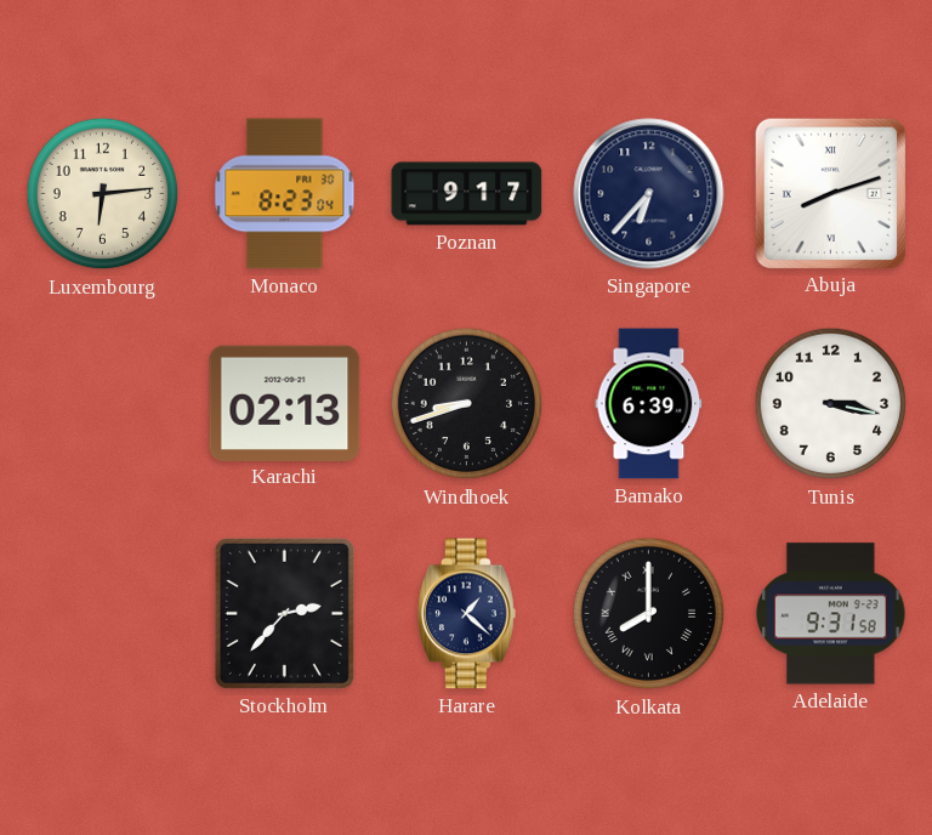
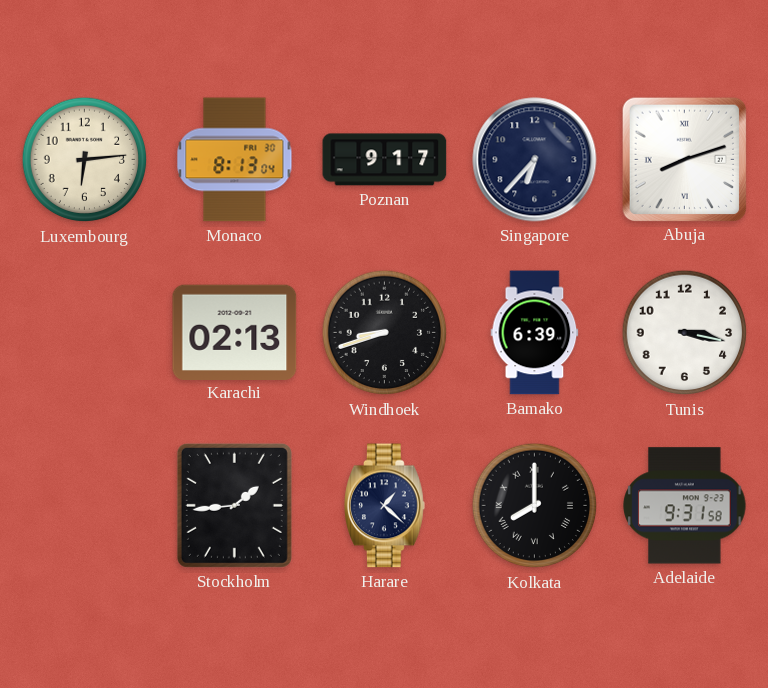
Monaco: 8:23 -> 8:13 (235, 160)
Stockholm: 2:37 -> 1:44 (234, 505)
